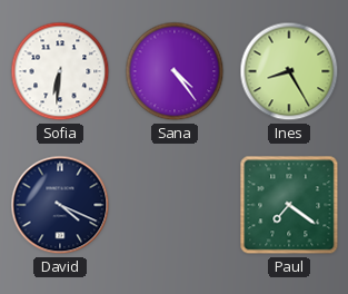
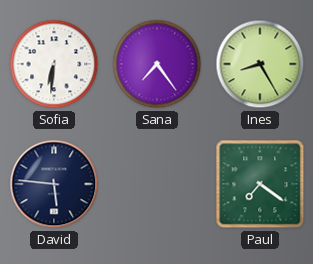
Sana: 4:24 -> 7:24 (157, 64)
David: 4:19 -> 5:46 (54, 184)
